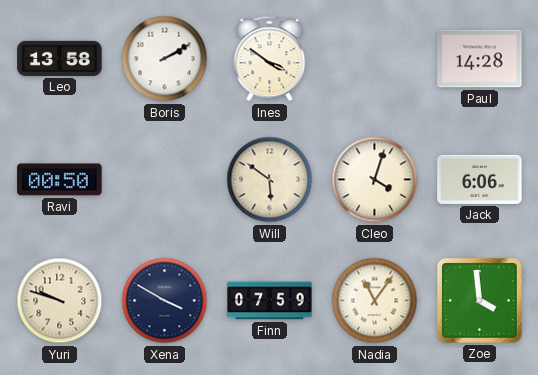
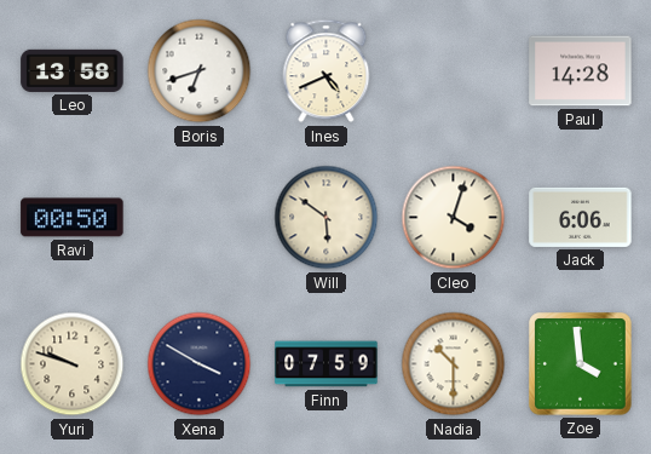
Boris: 2:10 -> 6:42 (200, 71)
Ines: 3:51 -> 4:41 (327, 71)
Nadia: 11:06 -> 10:30 (454, 364)
